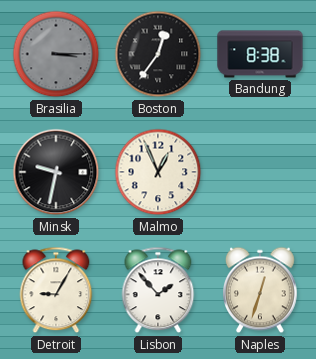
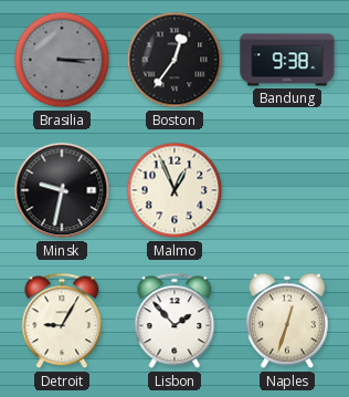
Bandung: 8:38 -> 9:38 (287, 60)
